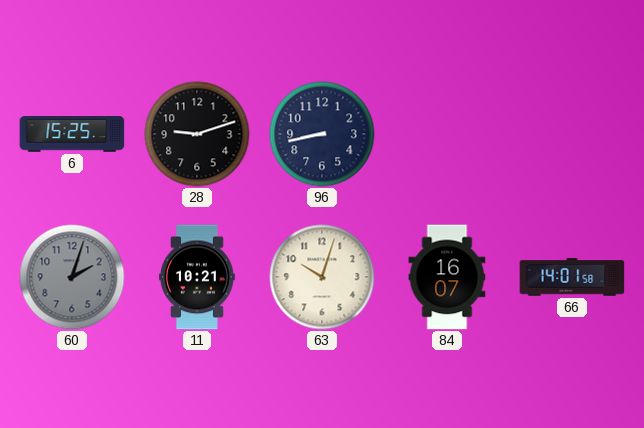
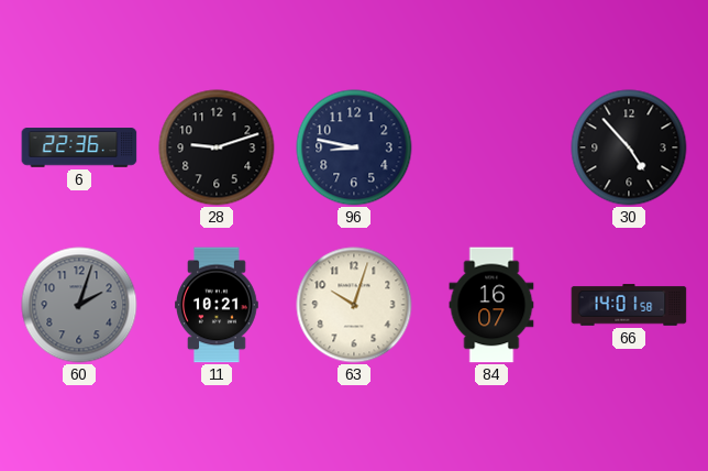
6: 15:25 -> 22:36 (79, 147)
96: 8:43 -> 8:47 (354, 147)
30: none -> 4:53 (629, 147)
